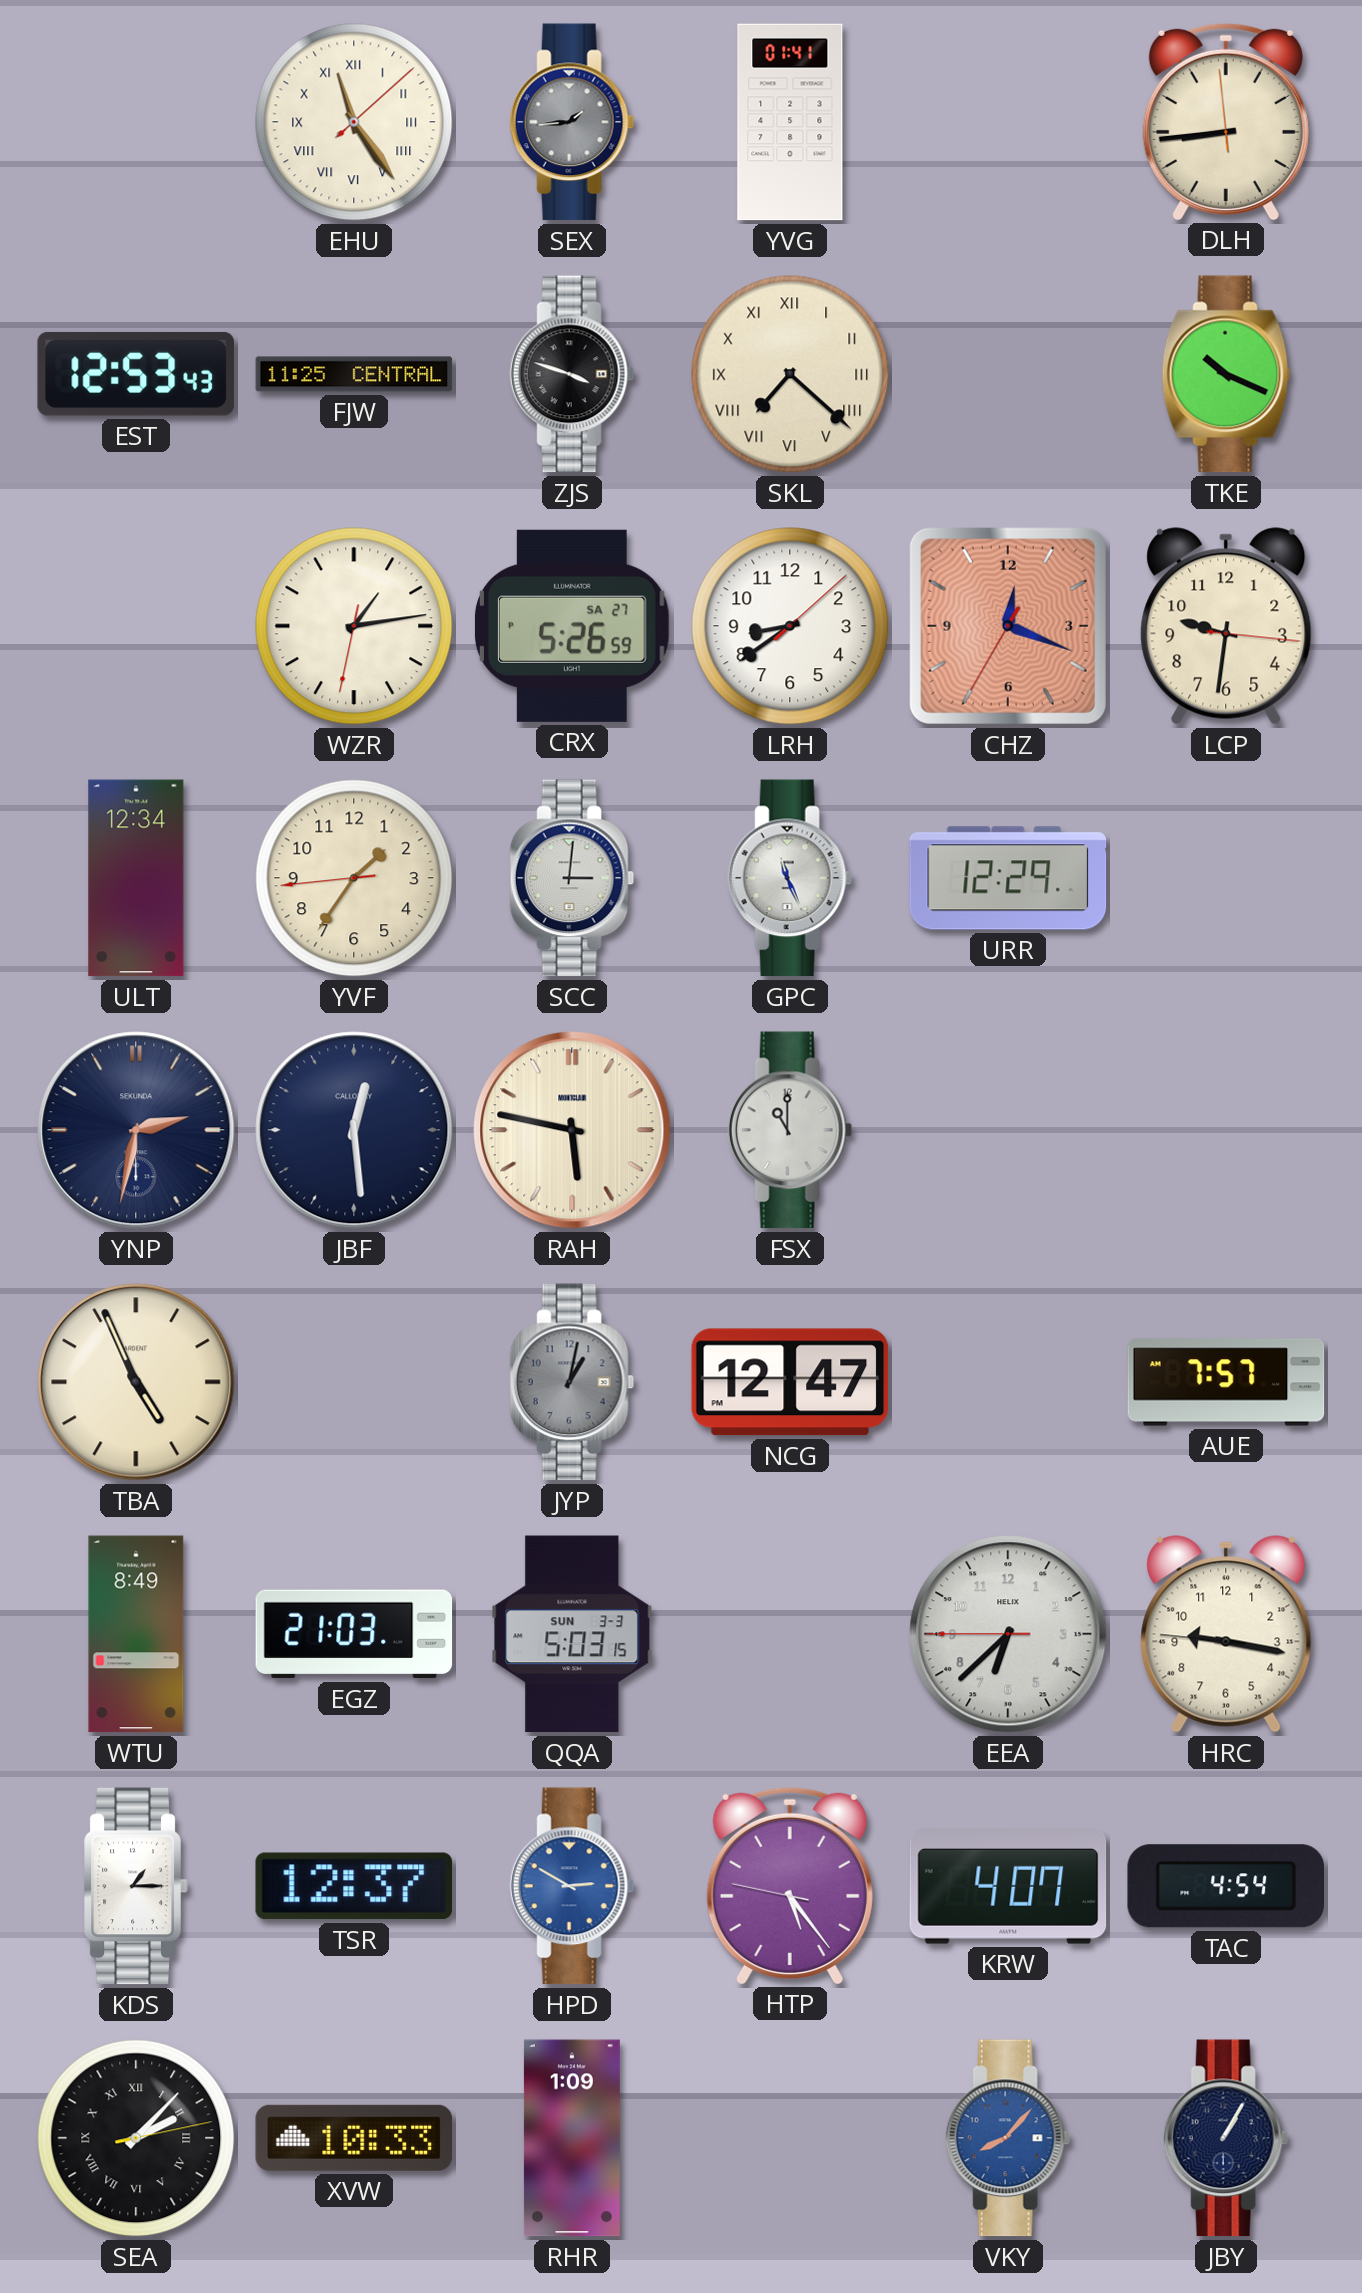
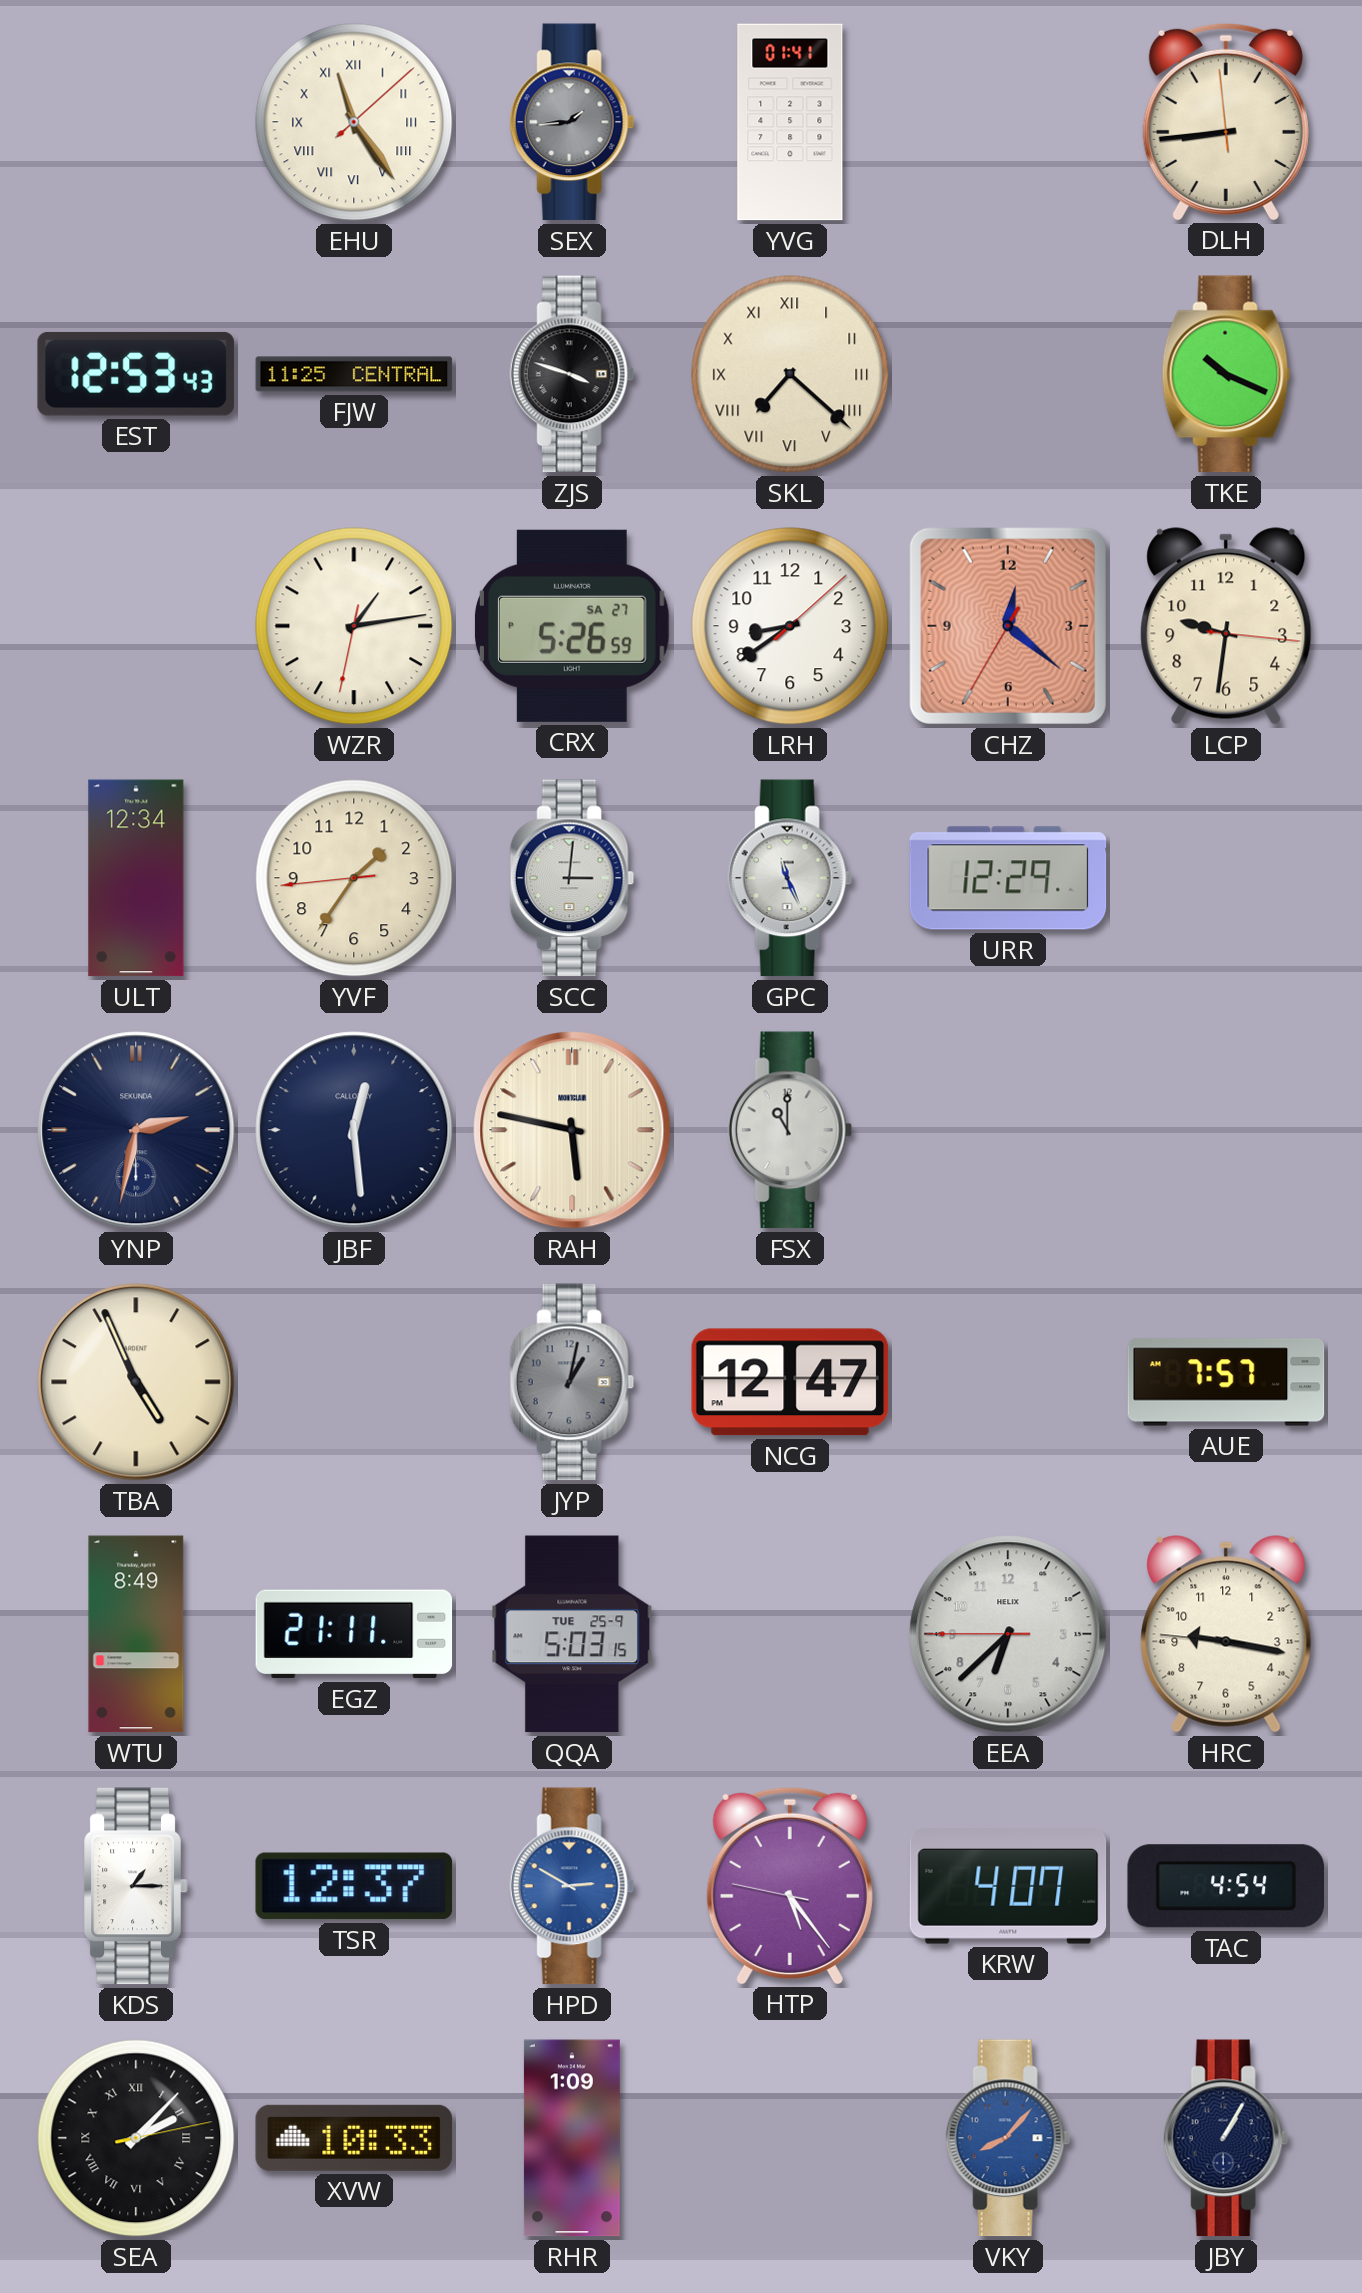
CHZ: 12:18 -> 12:21 (1008, 626)
EGZ: 21:03 -> 21:11 (354, 1634)
QQA date: SUN 3-3 -> TUE 25-9 (572, 1634)
